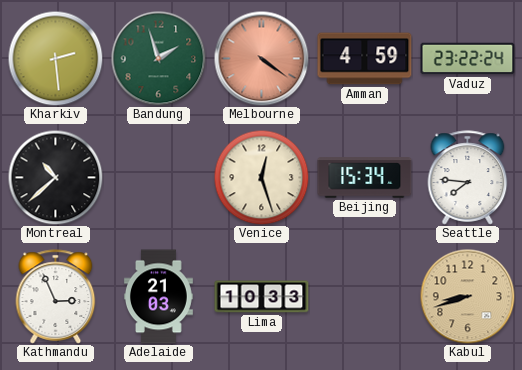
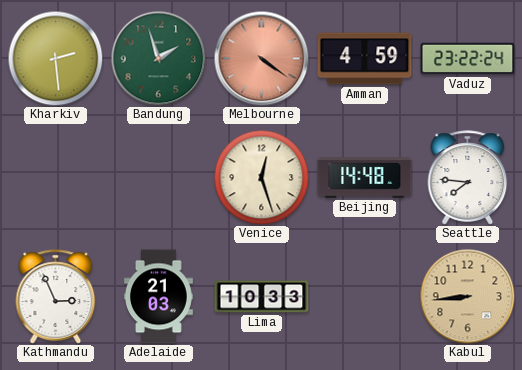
Montreal: 10:38 -> none (55, 177)
Beijing: 15:34 -> 14:48 (365, 178)
Kabul: 8:42 -> 8:44 (467, 296)
